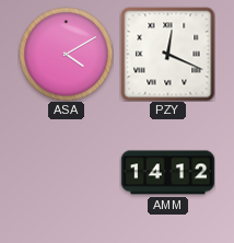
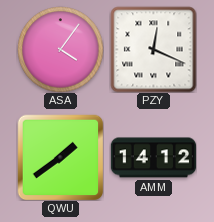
ASA: 4:10 -> 4:06 (60, 49)
QWU: none -> 1:39 (60, 157)
